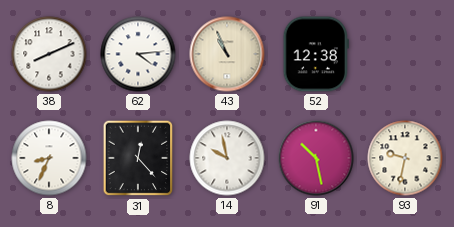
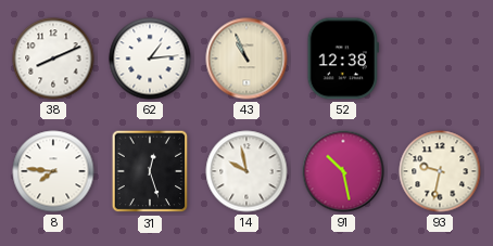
62: 4:14 -> 1:14 (150, 59)
8: 8:34 -> 7:46 (53, 171)
31: 12:23 -> 12:27 (150, 171)
